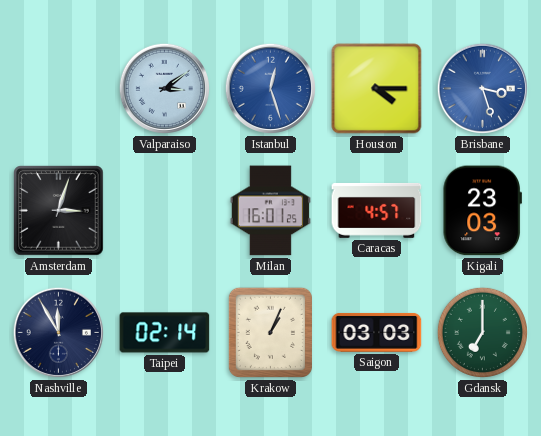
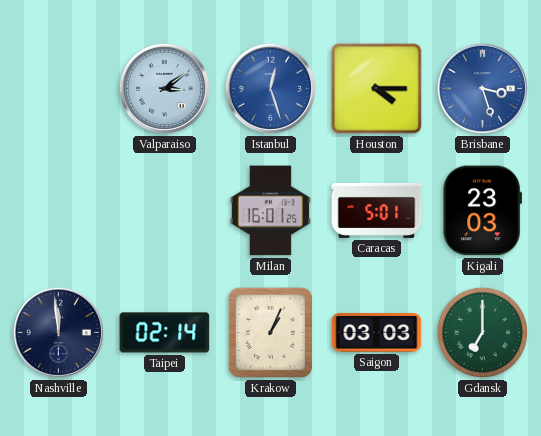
Amsterdam: 3:03 -> none (59, 211)
Caracas: 4:57 -> 5:01 (377, 210)
Nashville: 11:55 -> 11:59 (58, 332)
